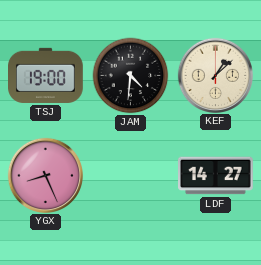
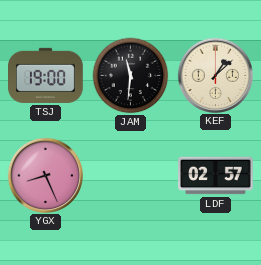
JAM: 4:31 -> 11:31 (131, 76)
LDF: 14:27 -> 02:57 (216, 176)
